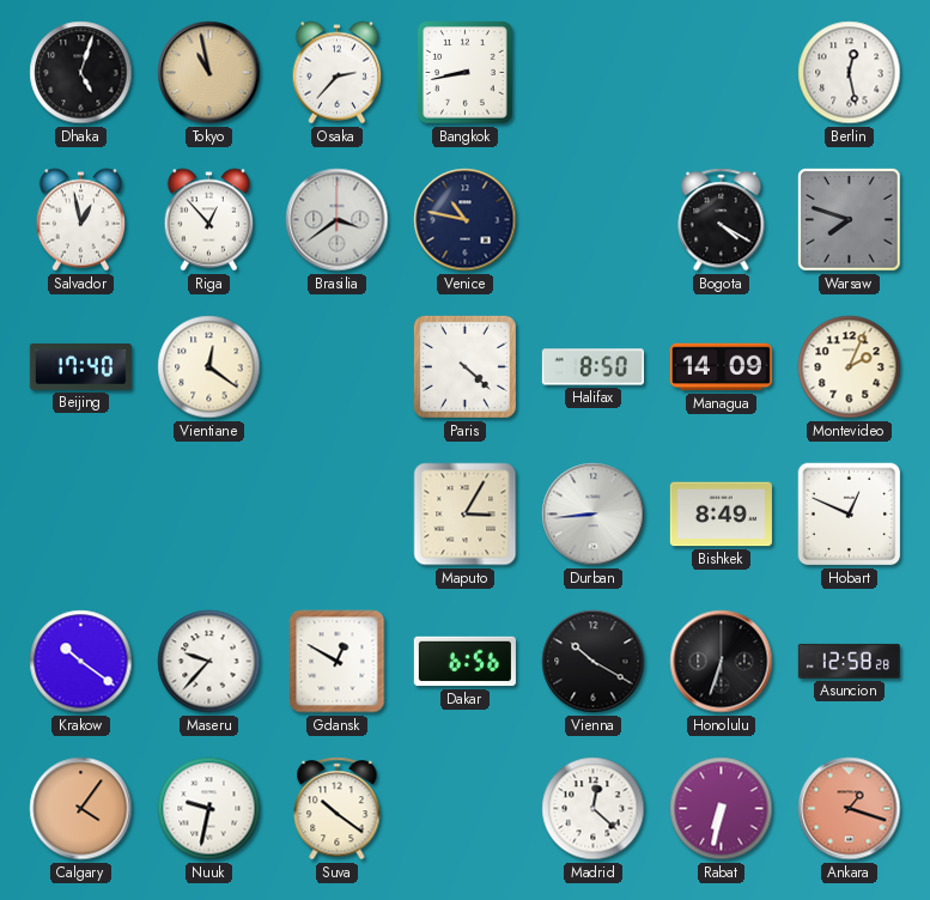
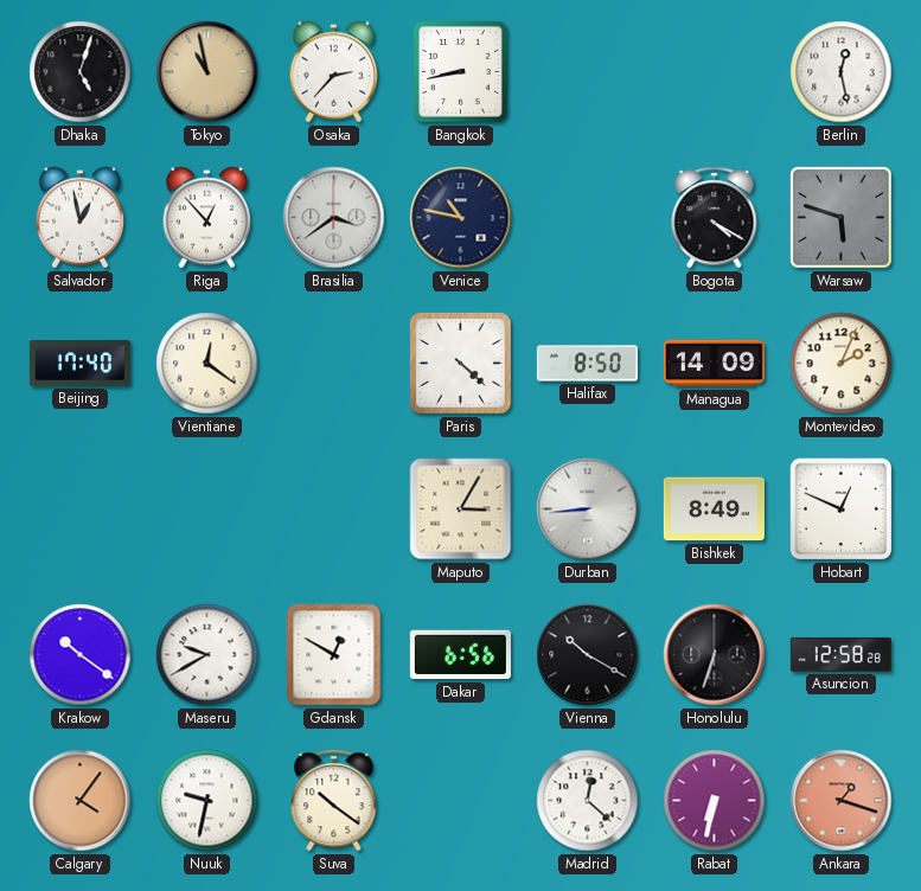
Warsaw: 7:48 -> 5:48 (842, 218)
Maseru: 9:37 -> 9:40 (207, 655)
